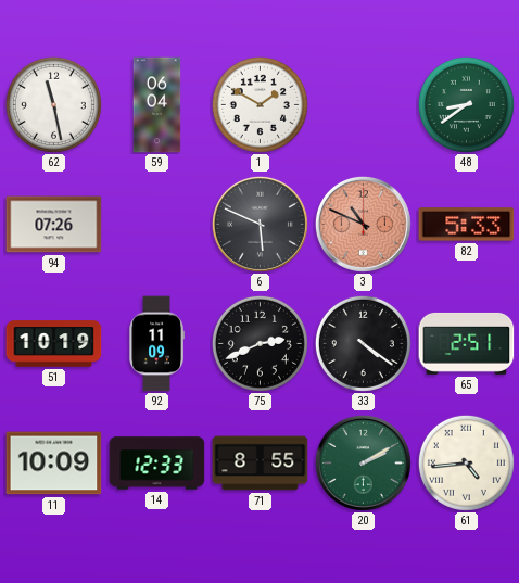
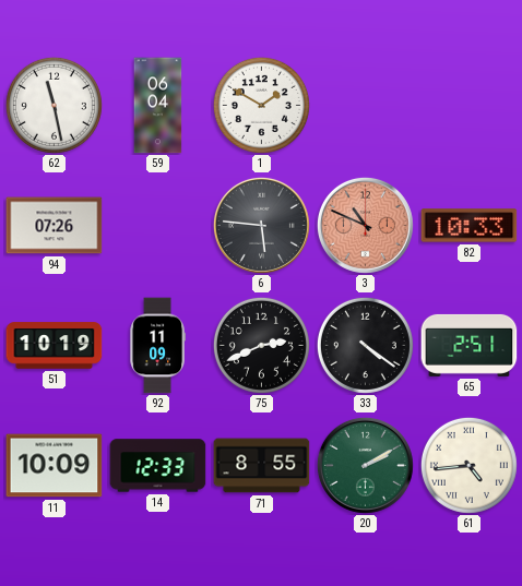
48: 8:39 -> none (466, 104)
6: 5:49 -> 5:46 (261, 225)
82: 5:33 -> 10:33 (470, 226)
